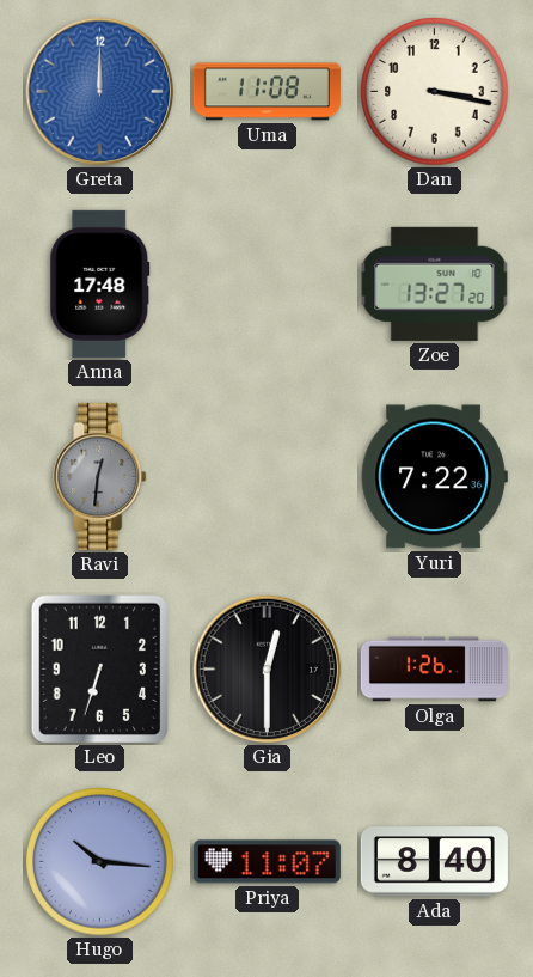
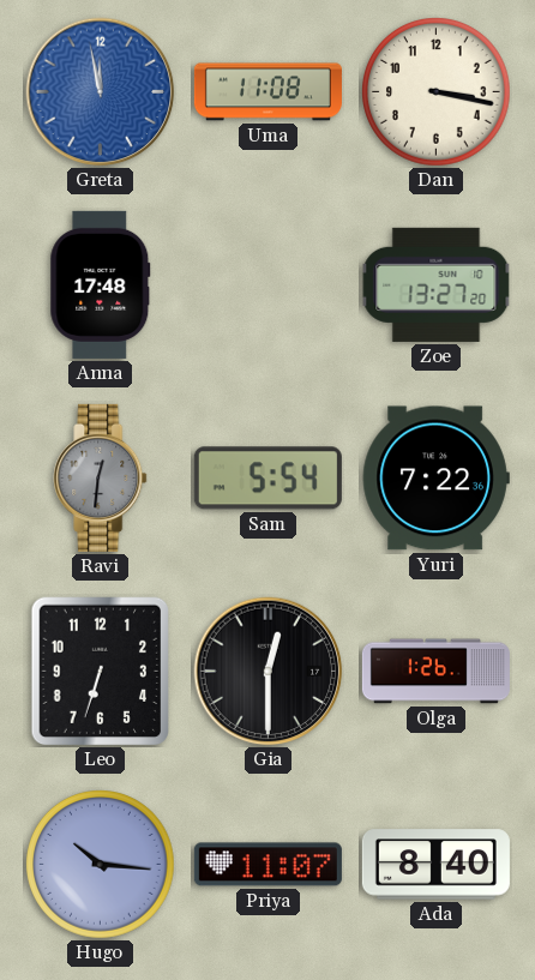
Greta: 12:00 -> 11:58 (101, 92)
Sam: none -> 5:54 (267, 479)
